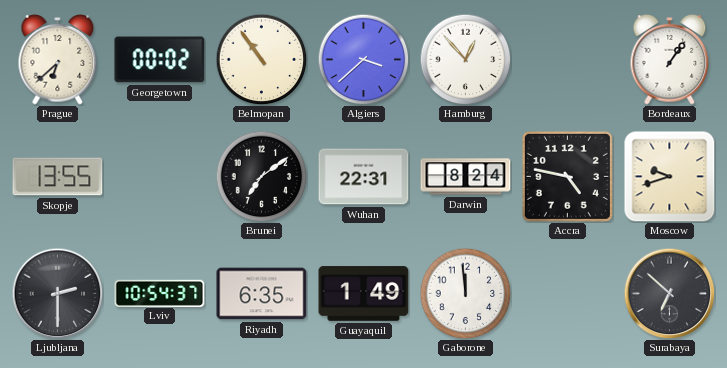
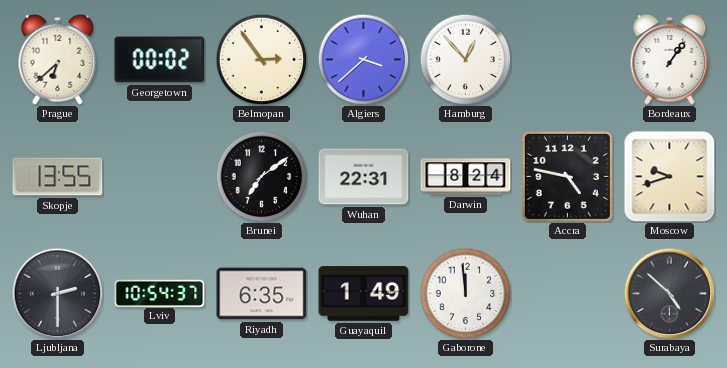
Belmopan: 10:54 -> 2:54 (261, 59)
Surabaya: 6:52 -> 4:52 (669, 293)
